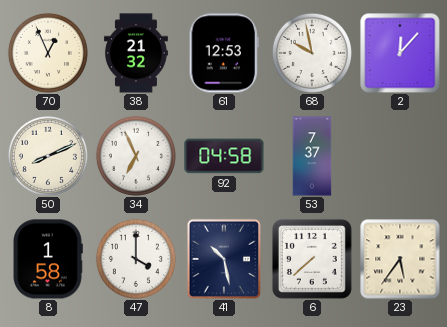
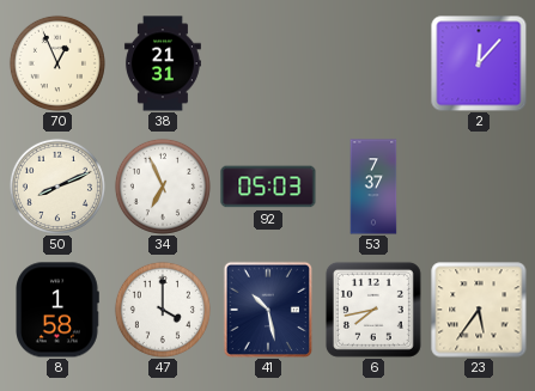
38: 21:32 -> 21:31 (163, 63)
61: 12:53 -> none (224, 53)
68: 9:58 -> none (312, 53)
92: 04:58 -> 05:03 (268, 187)
6: 7:38 -> 7:43 (373, 310)
